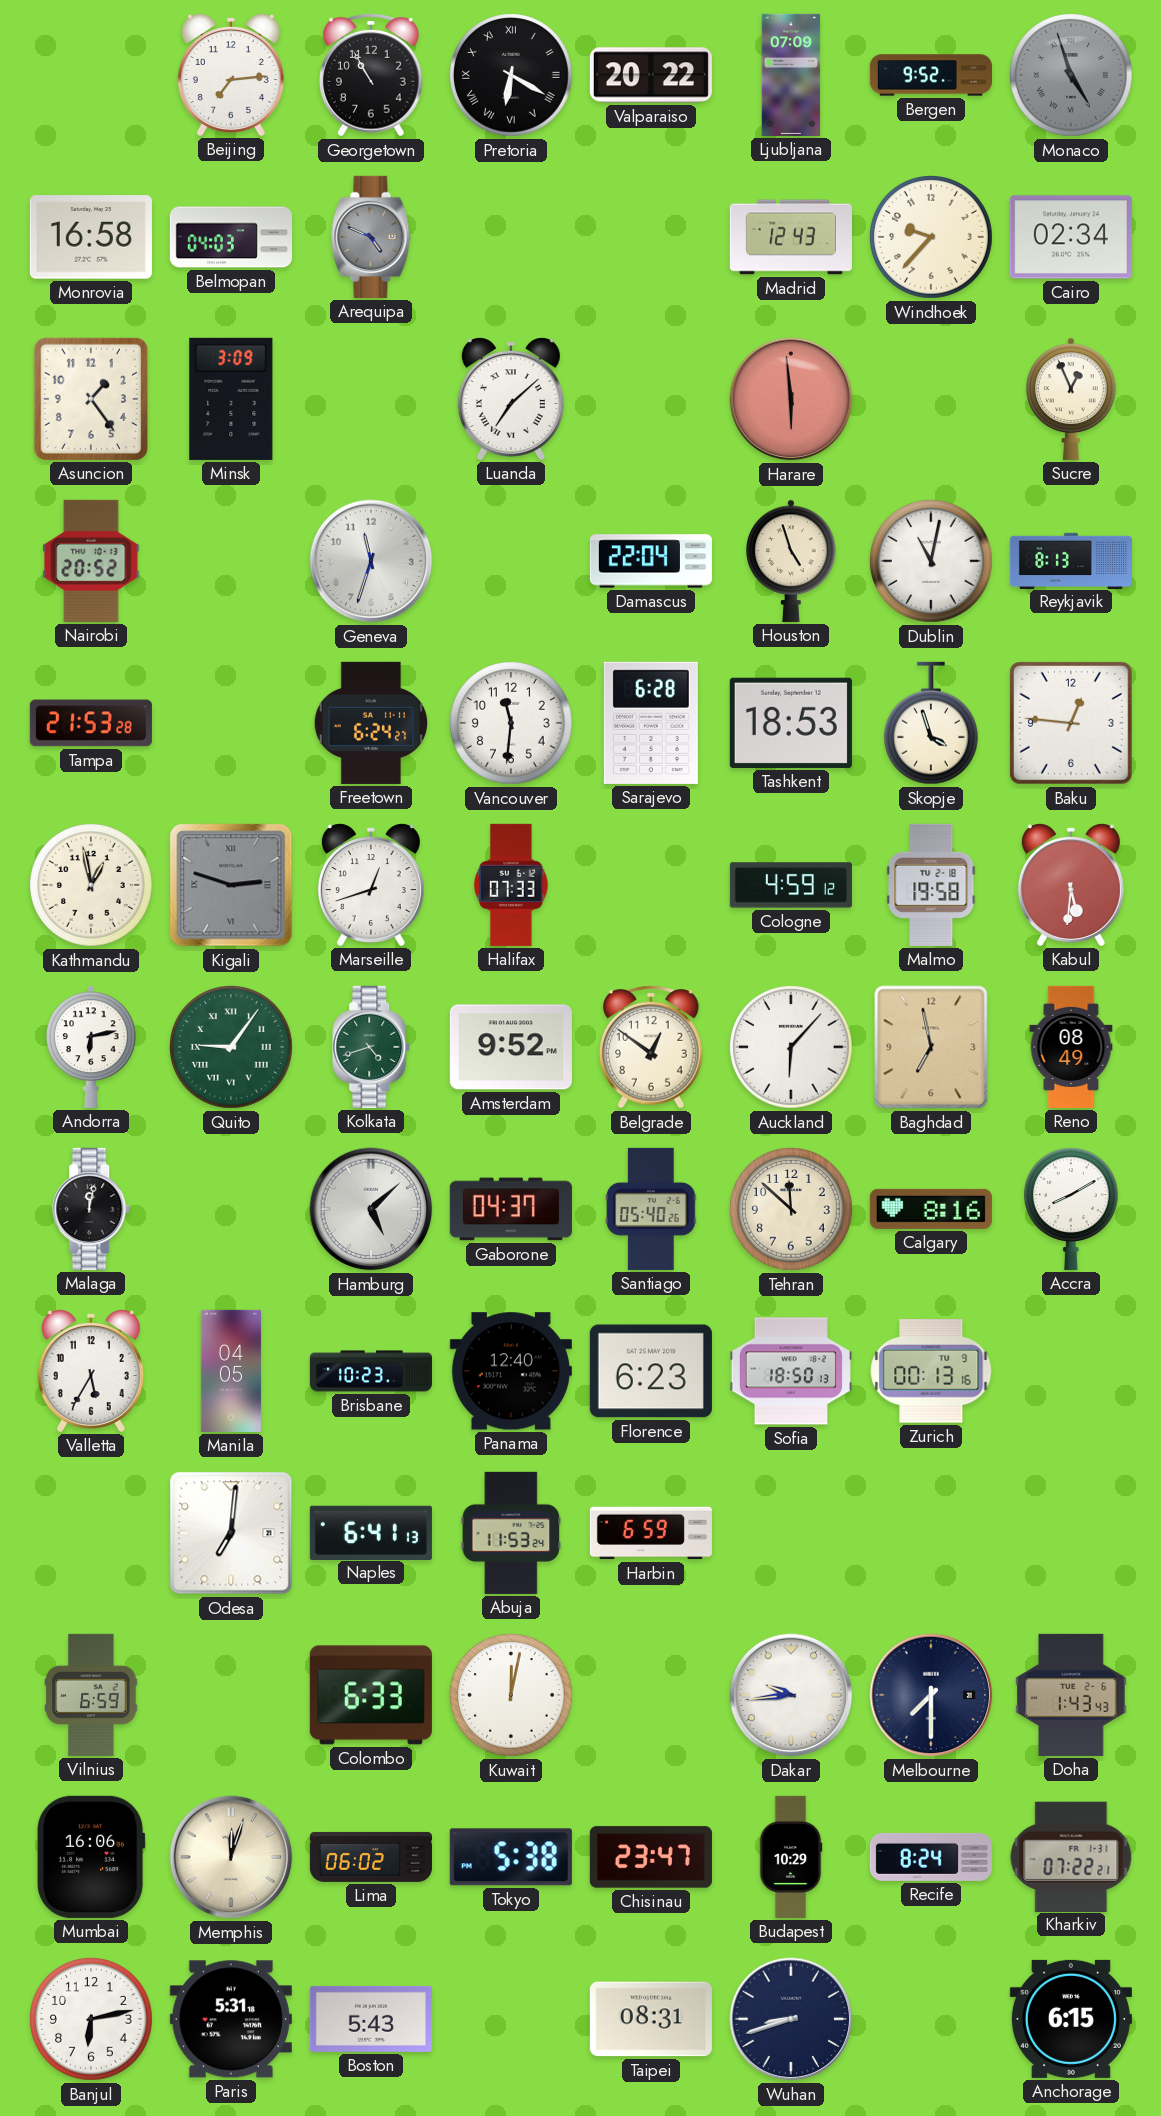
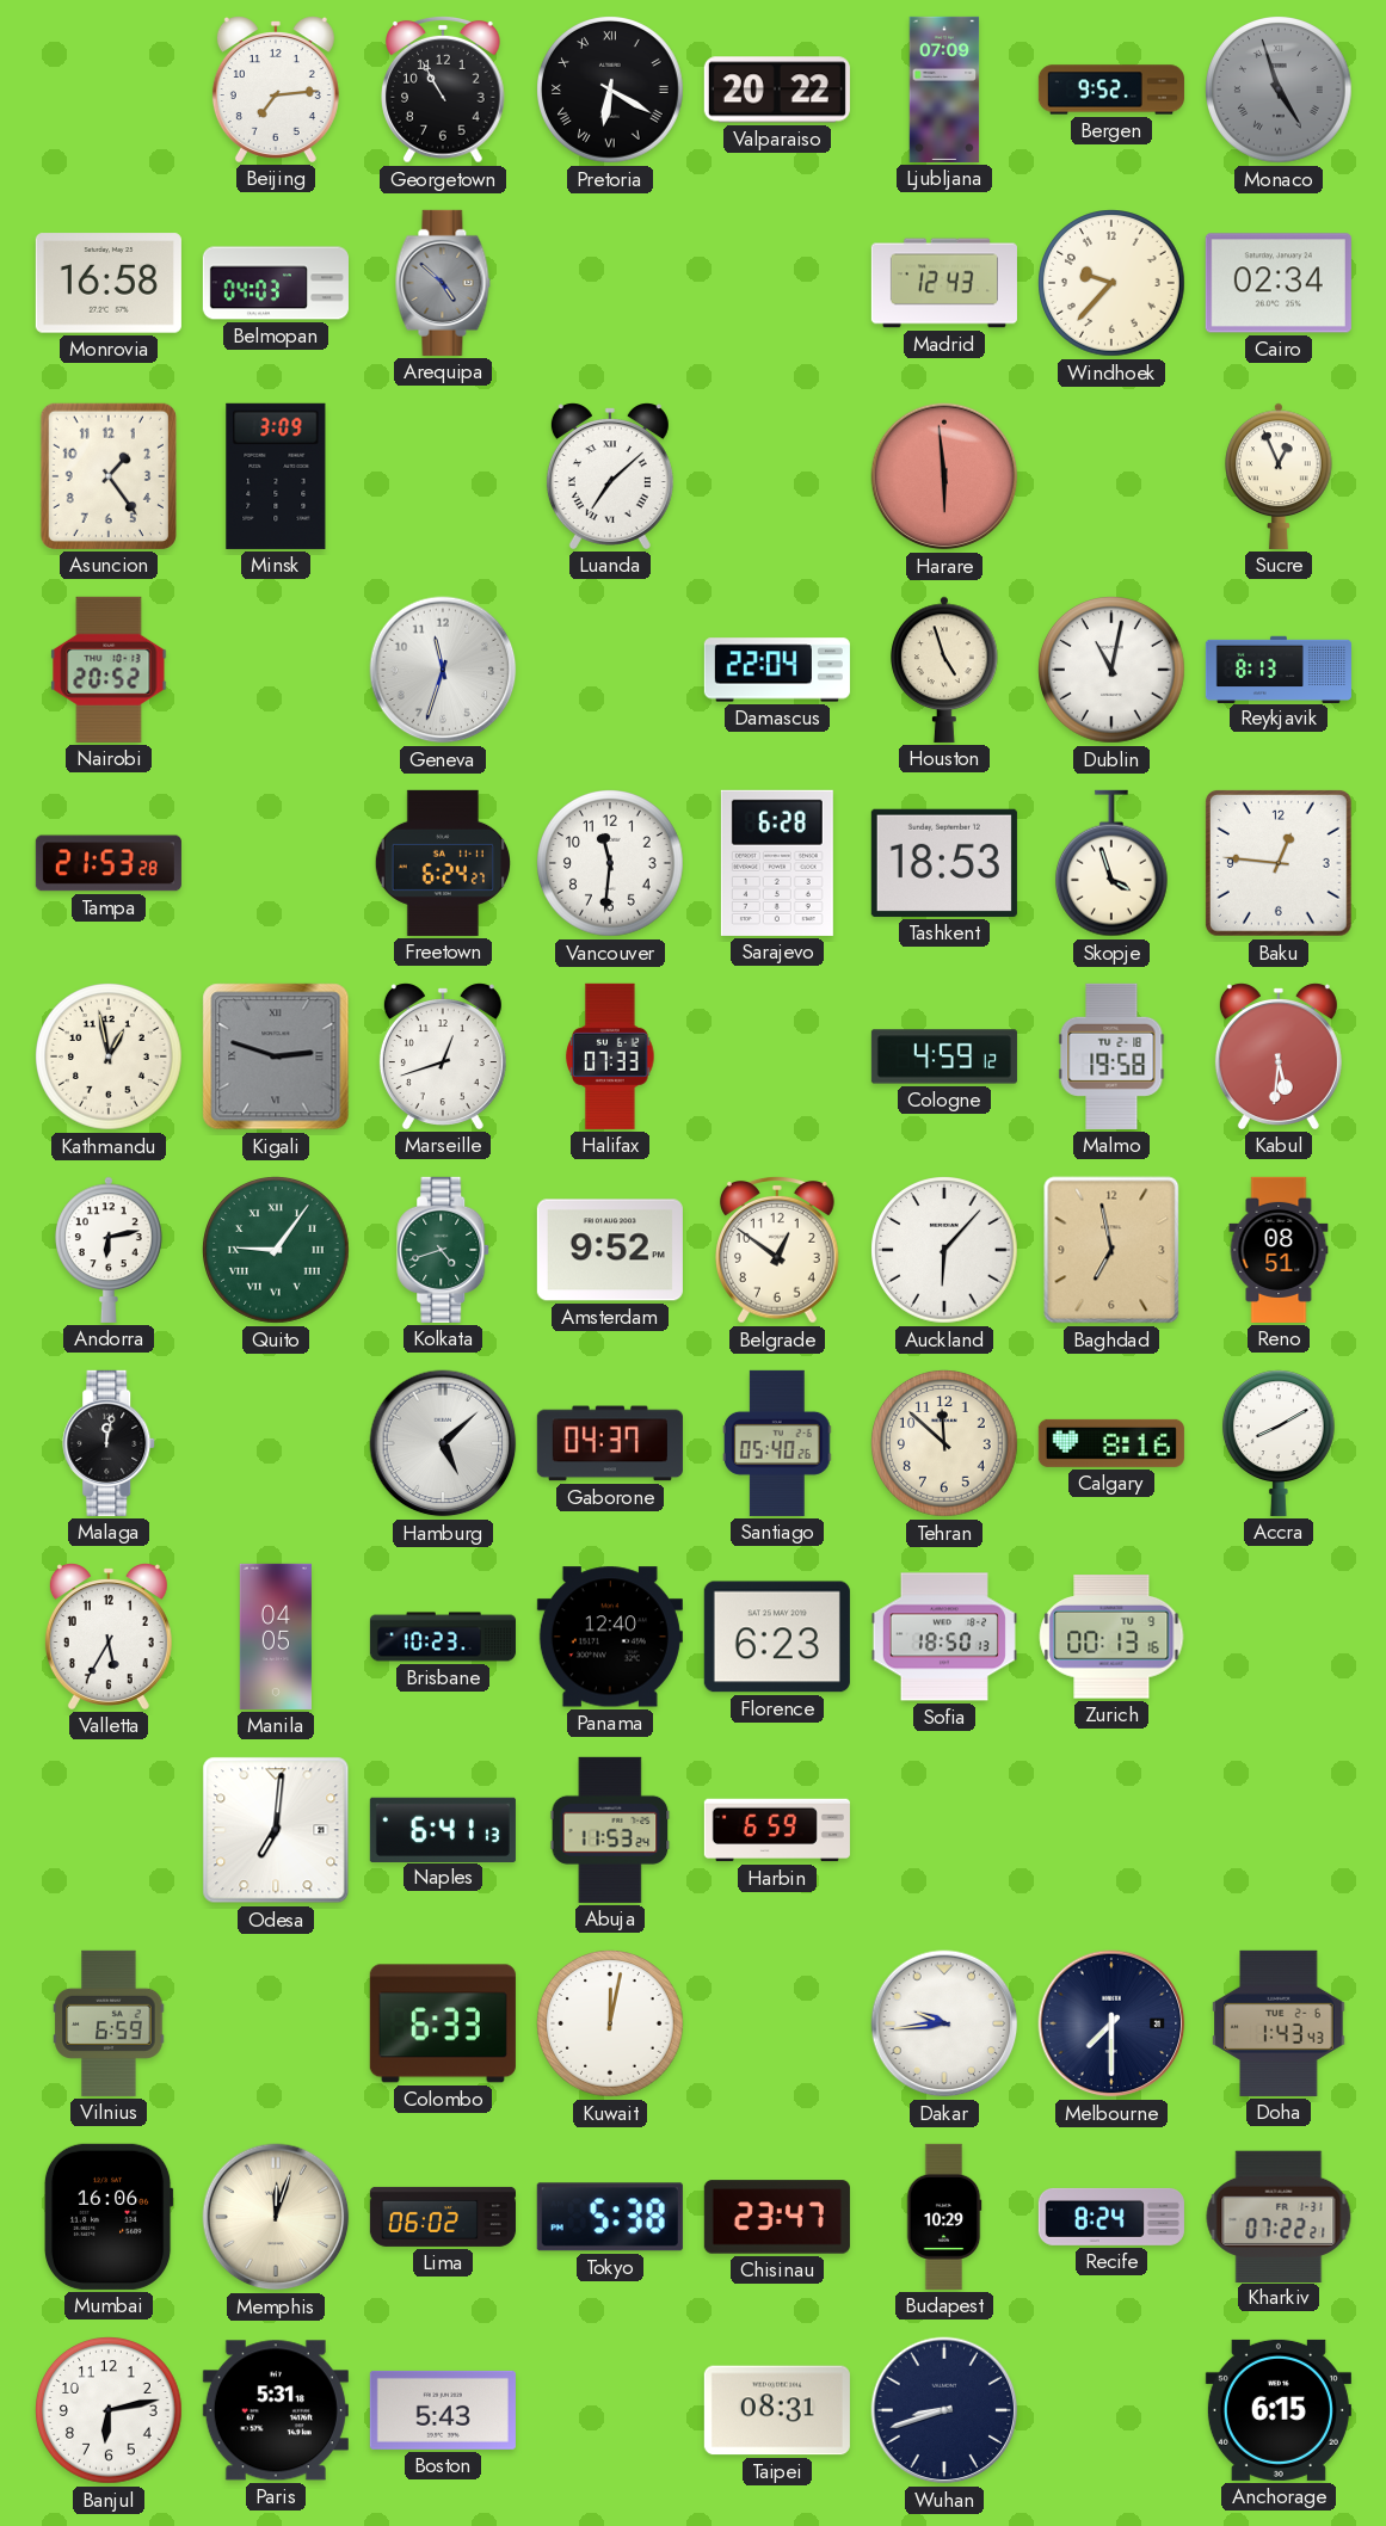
Arequipa: 4:49 -> 4:52 (443, 283)
Reno: 08:49 -> 08:51 (1279, 1250)
